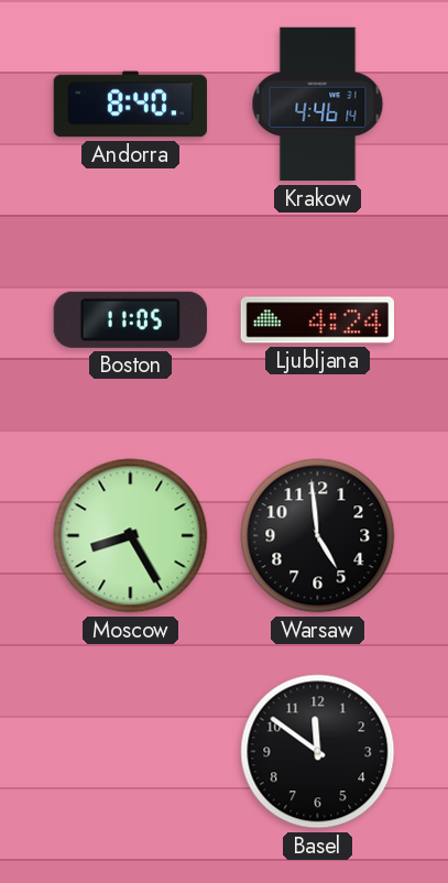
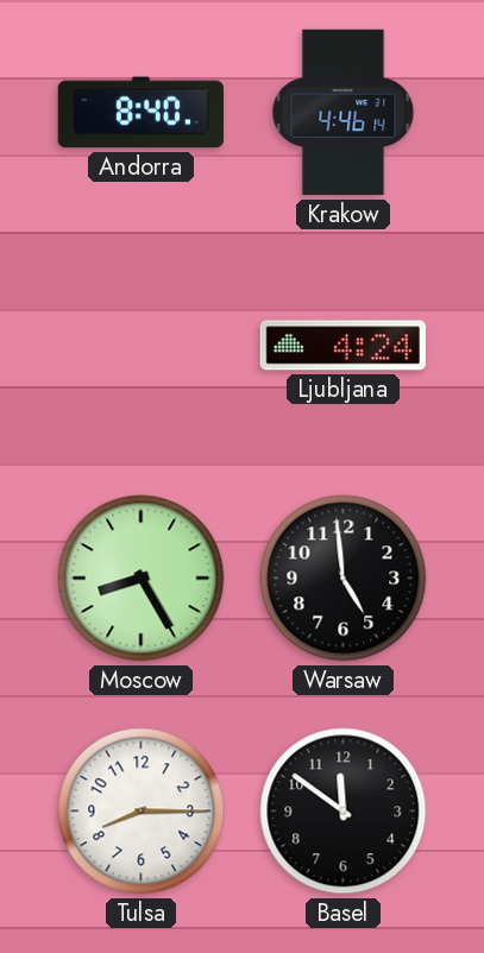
Boston: 11:05 -> none (130, 319)
Tulsa: none -> 8:15 (142, 812)
